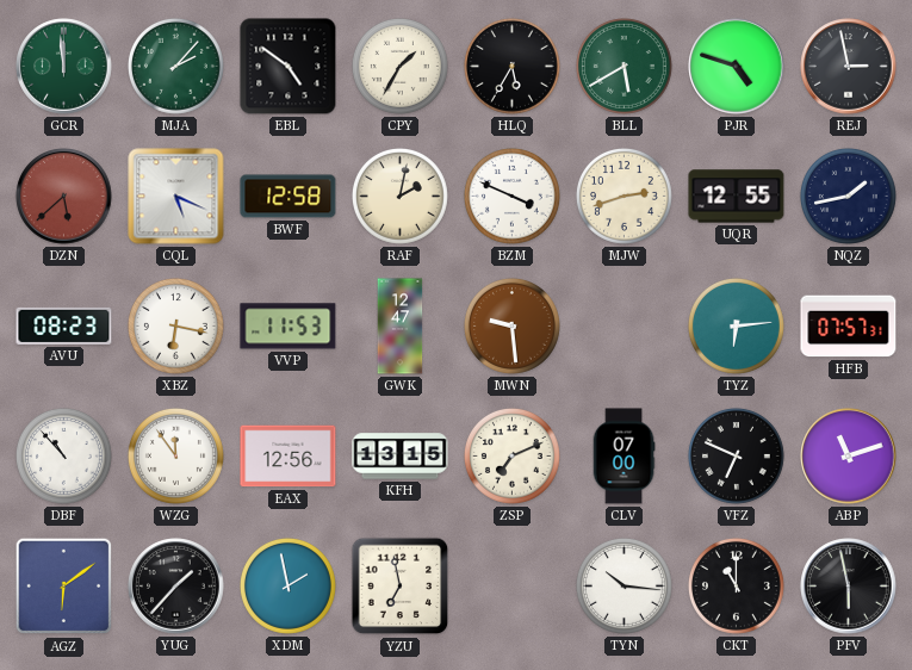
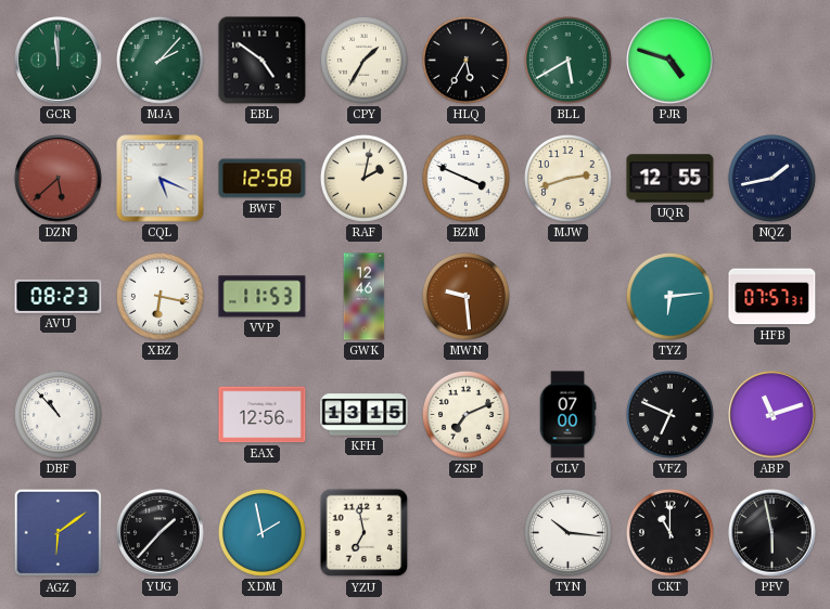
REJ: 2:58 -> none (849, 67)
GWK: 12:47 -> 12:46 (365, 297)
WZG: 11:54 -> none (175, 455)
